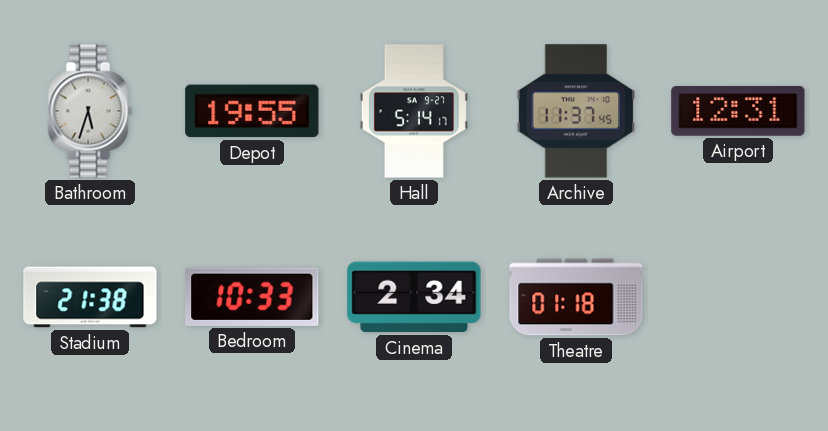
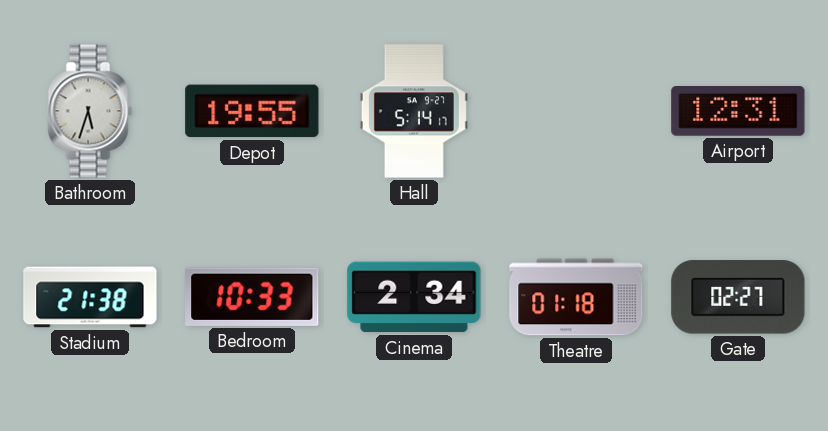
Archive: 11:37 -> none (576, 111)
Gate: none -> 02:27 (738, 297)
